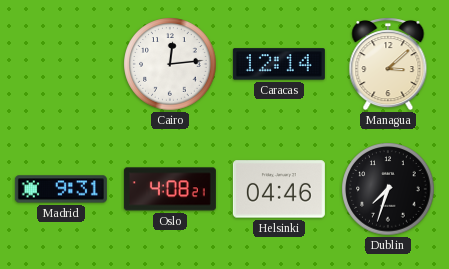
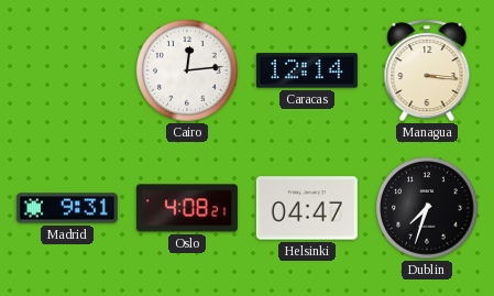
Managua: 3:08 -> 3:16 (427, 70)
Helsinki: 04:46 -> 04:47 (307, 208)
